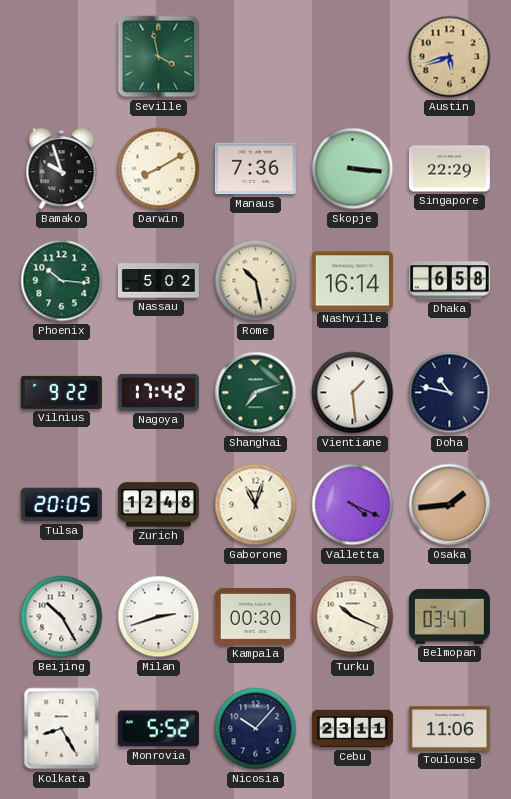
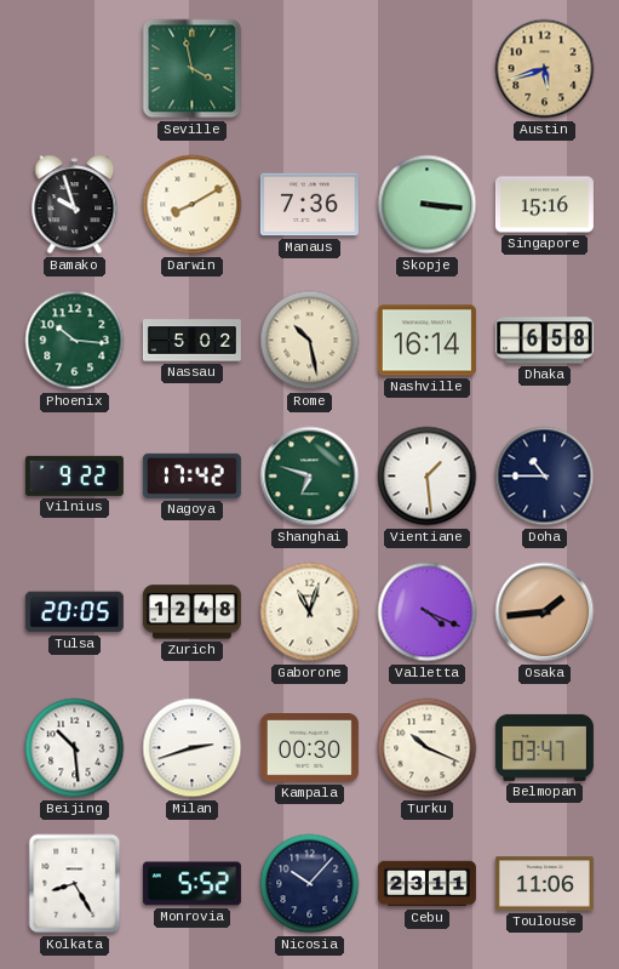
Singapore: 22:29 -> 15:16 (544, 205)
Shanghai: 7:12 -> 6:48 (310, 477)
Doha: 10:47 -> 10:45 (545, 477)
Beijing: 10:25 -> 10:29 (75, 748)
